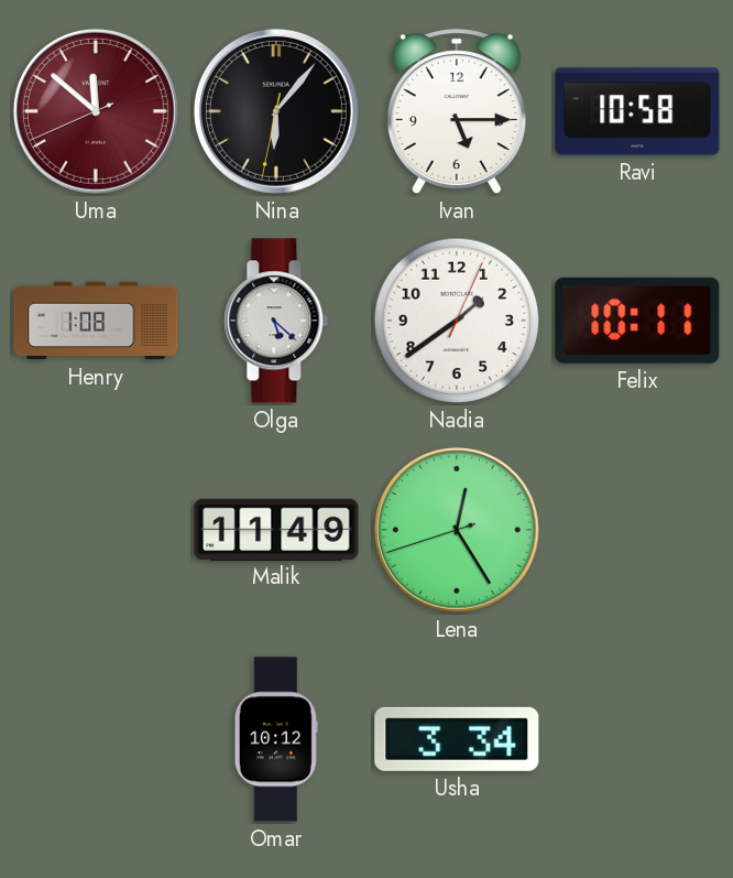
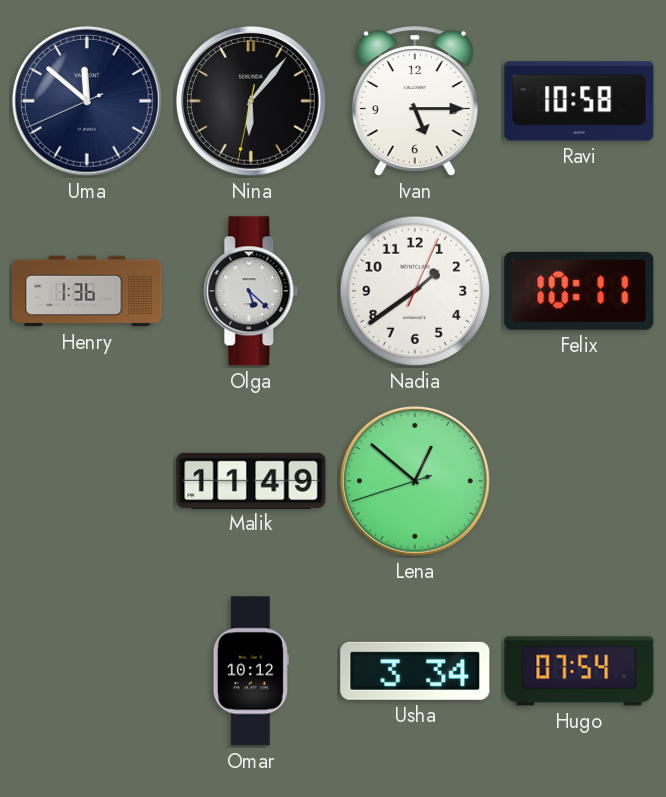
Uma dial: burgundy -> navy (87, 101)
Henry: 1:08 -> 1:36 (87, 291)
Lena: 12:24 -> 12:51 (415, 481)
Hugo: none -> 07:54 (579, 671)
